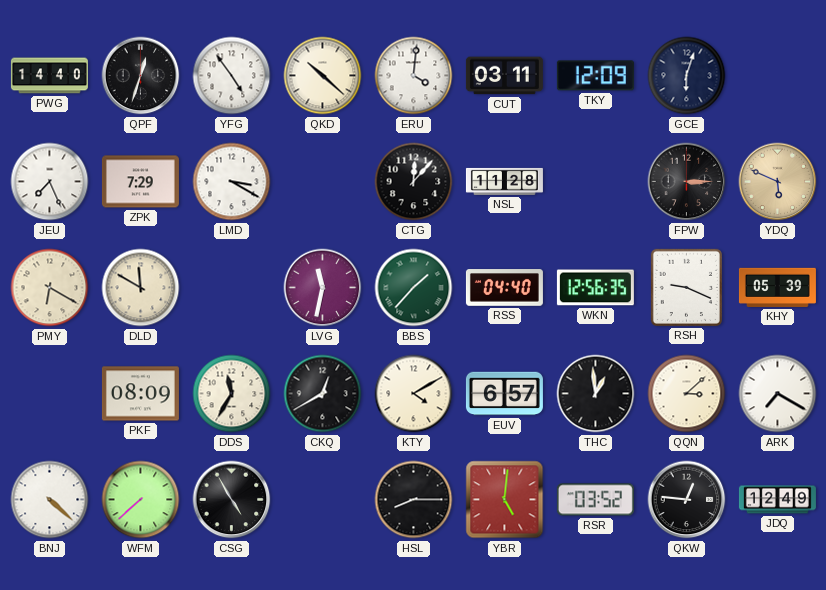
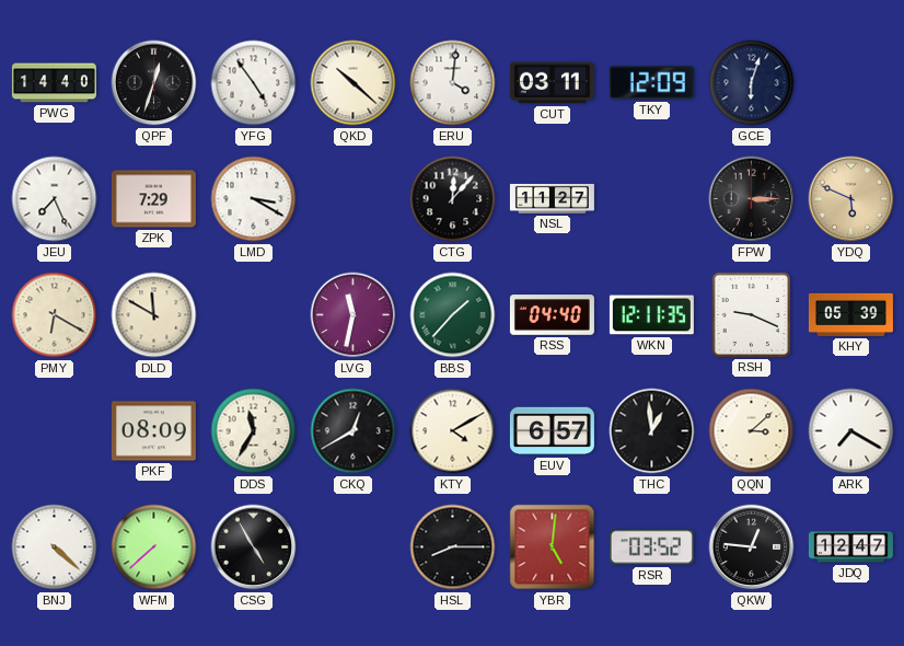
NSL: 11:28 -> 11:27 (552, 198)
WKN: 12:56 -> 12:11 (651, 315)
JDQ: 12:49 -> 12:47 (850, 547)
